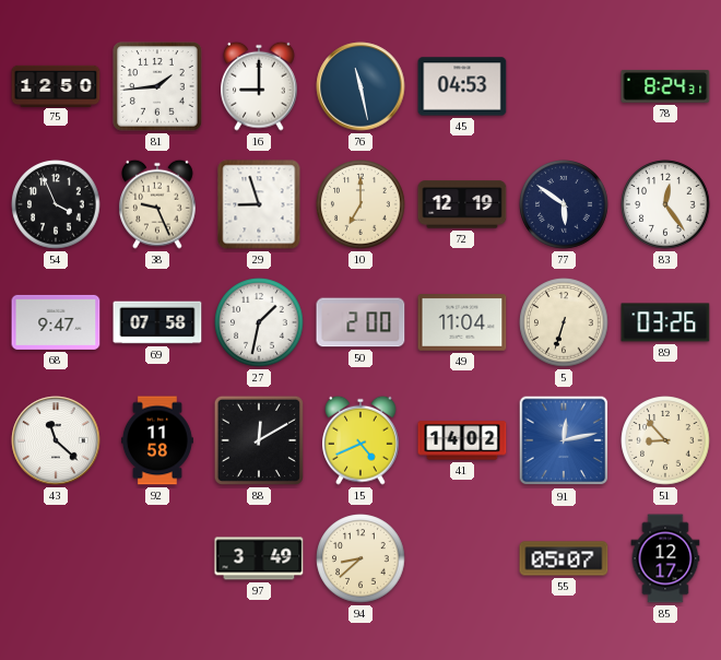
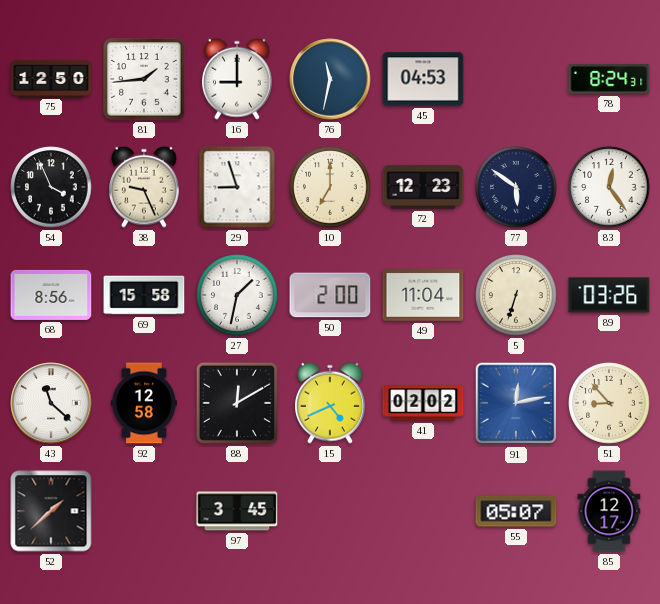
76: 11:28 -> 11:32 (330, 79)
72: 12:19 -> 12:23 (423, 187)
68: 9:47 -> 8:56 (51, 295)
69: 07:58 -> 15:58 (144, 295)
92: 11:58 -> 12:58 (144, 403)
41: 14:02 -> 02:02 (423, 403)
52: none -> 1:38 (51, 511)
97: 3:49 -> 3:45 (237, 511)
94: 8:38 -> none (361, 558)
